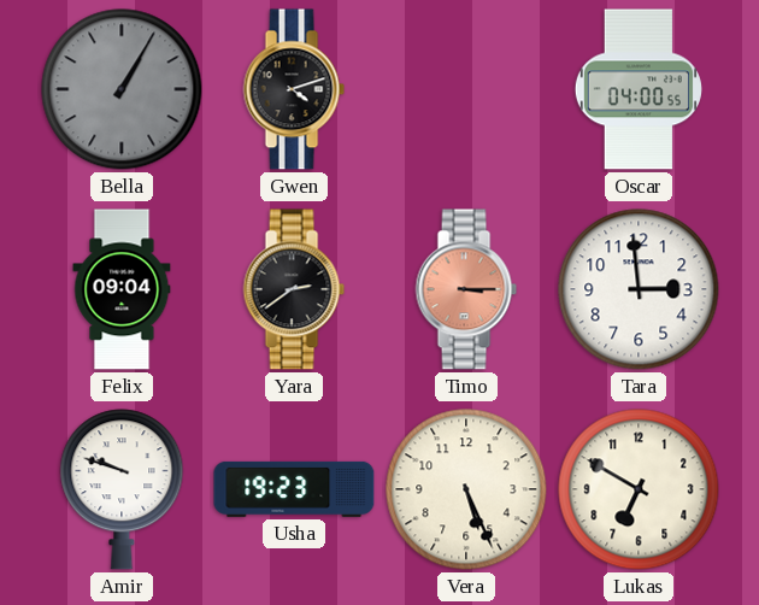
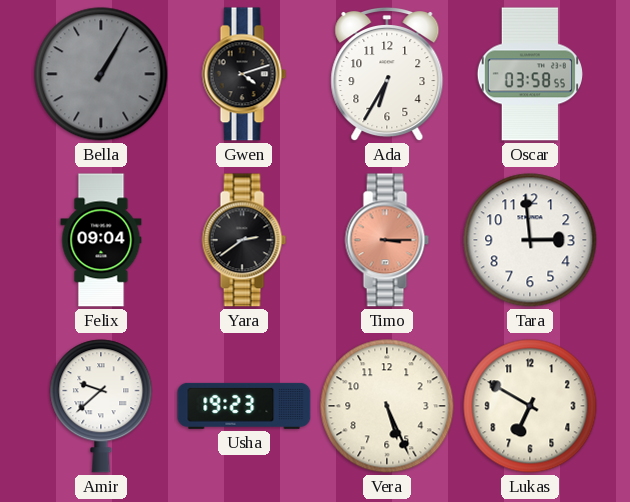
Ada: none -> 6:35 (387, 74)
Oscar: 04:00 -> 03:58 (530, 74)
Amir: 9:48 -> 9:38 (101, 406)
